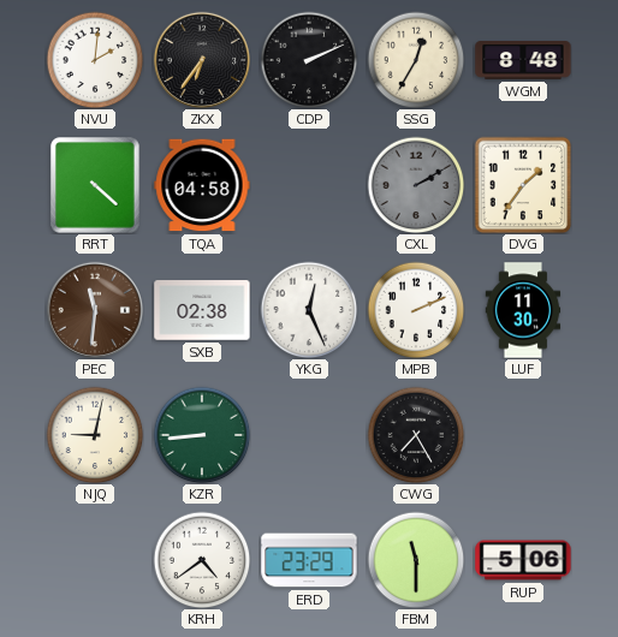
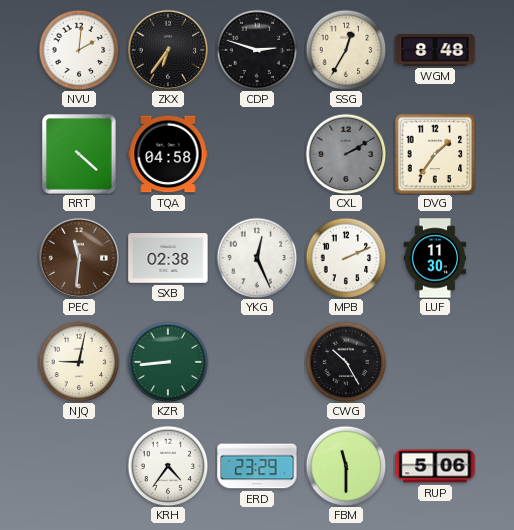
CDP: 2:11 -> 2:48 (257, 50)
CWG: 7:25 -> 10:25 (346, 362)
KRH: 4:39 -> 4:36 (168, 466)
